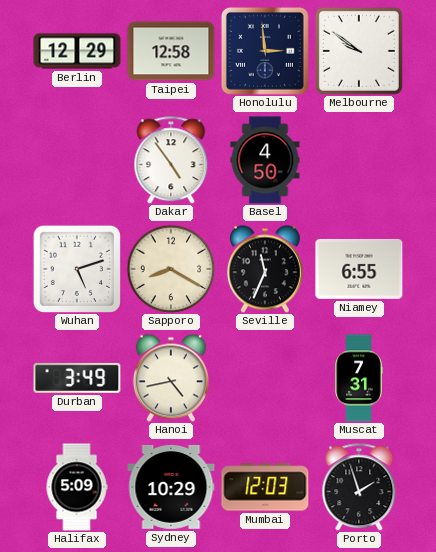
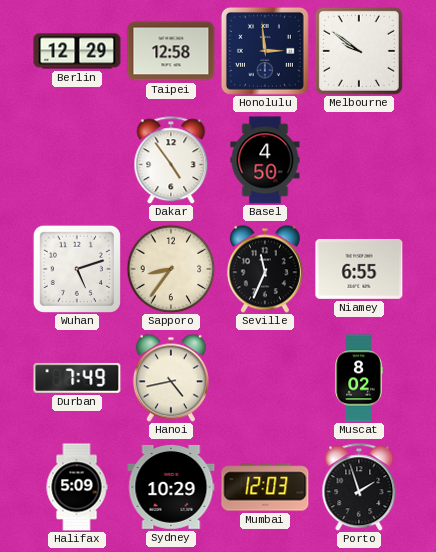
Sapporo: 8:20 -> 8:36 (171, 269)
Durban: 3:49 -> 7:49 (77, 378)
Muscat: 7:31 -> 8:02 (359, 378)
